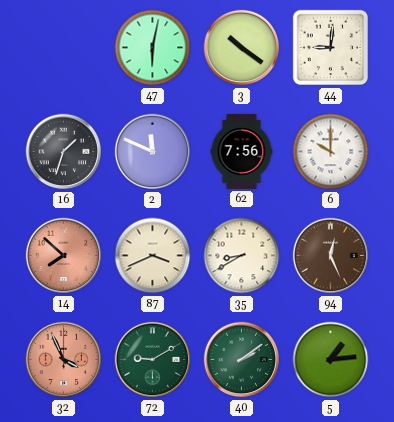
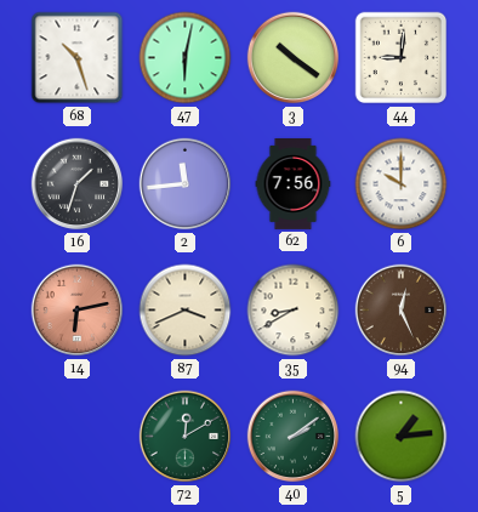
68: none -> 10:27 (78, 58)
2: 11:49 -> 11:44 (186, 184)
14: 7:52 -> 6:13 (78, 311)
32: 3:56 -> none (64, 360)
72: 9:10 -> 12:10 (186, 437)
